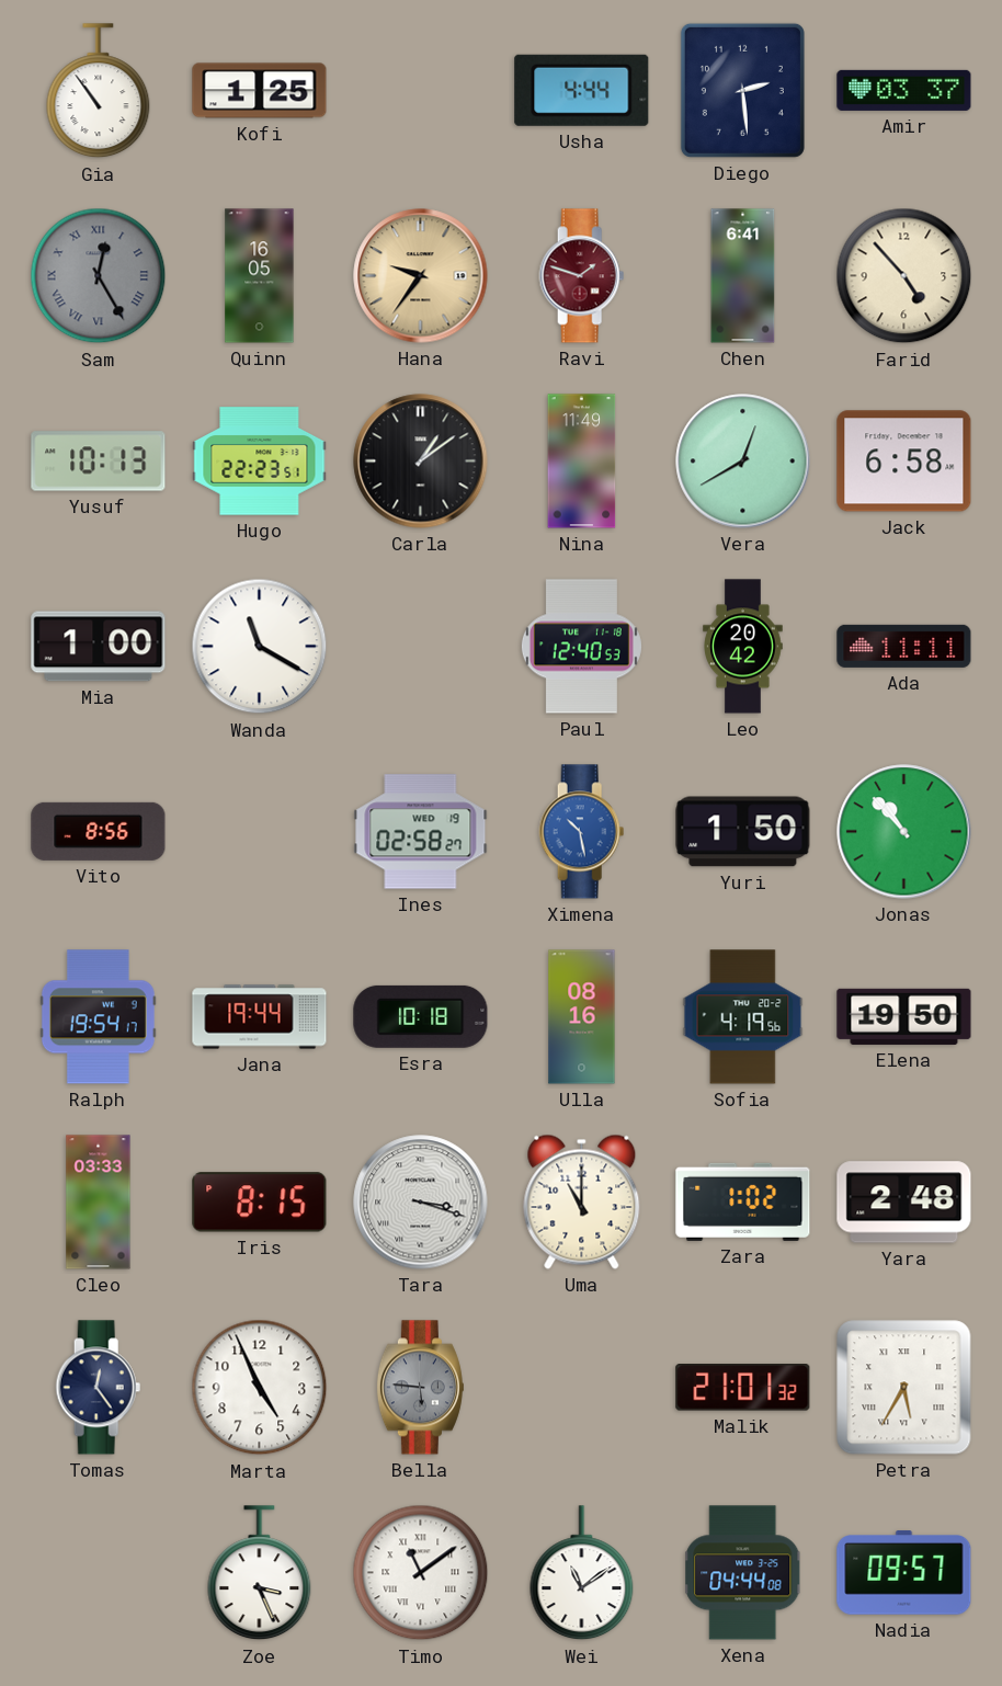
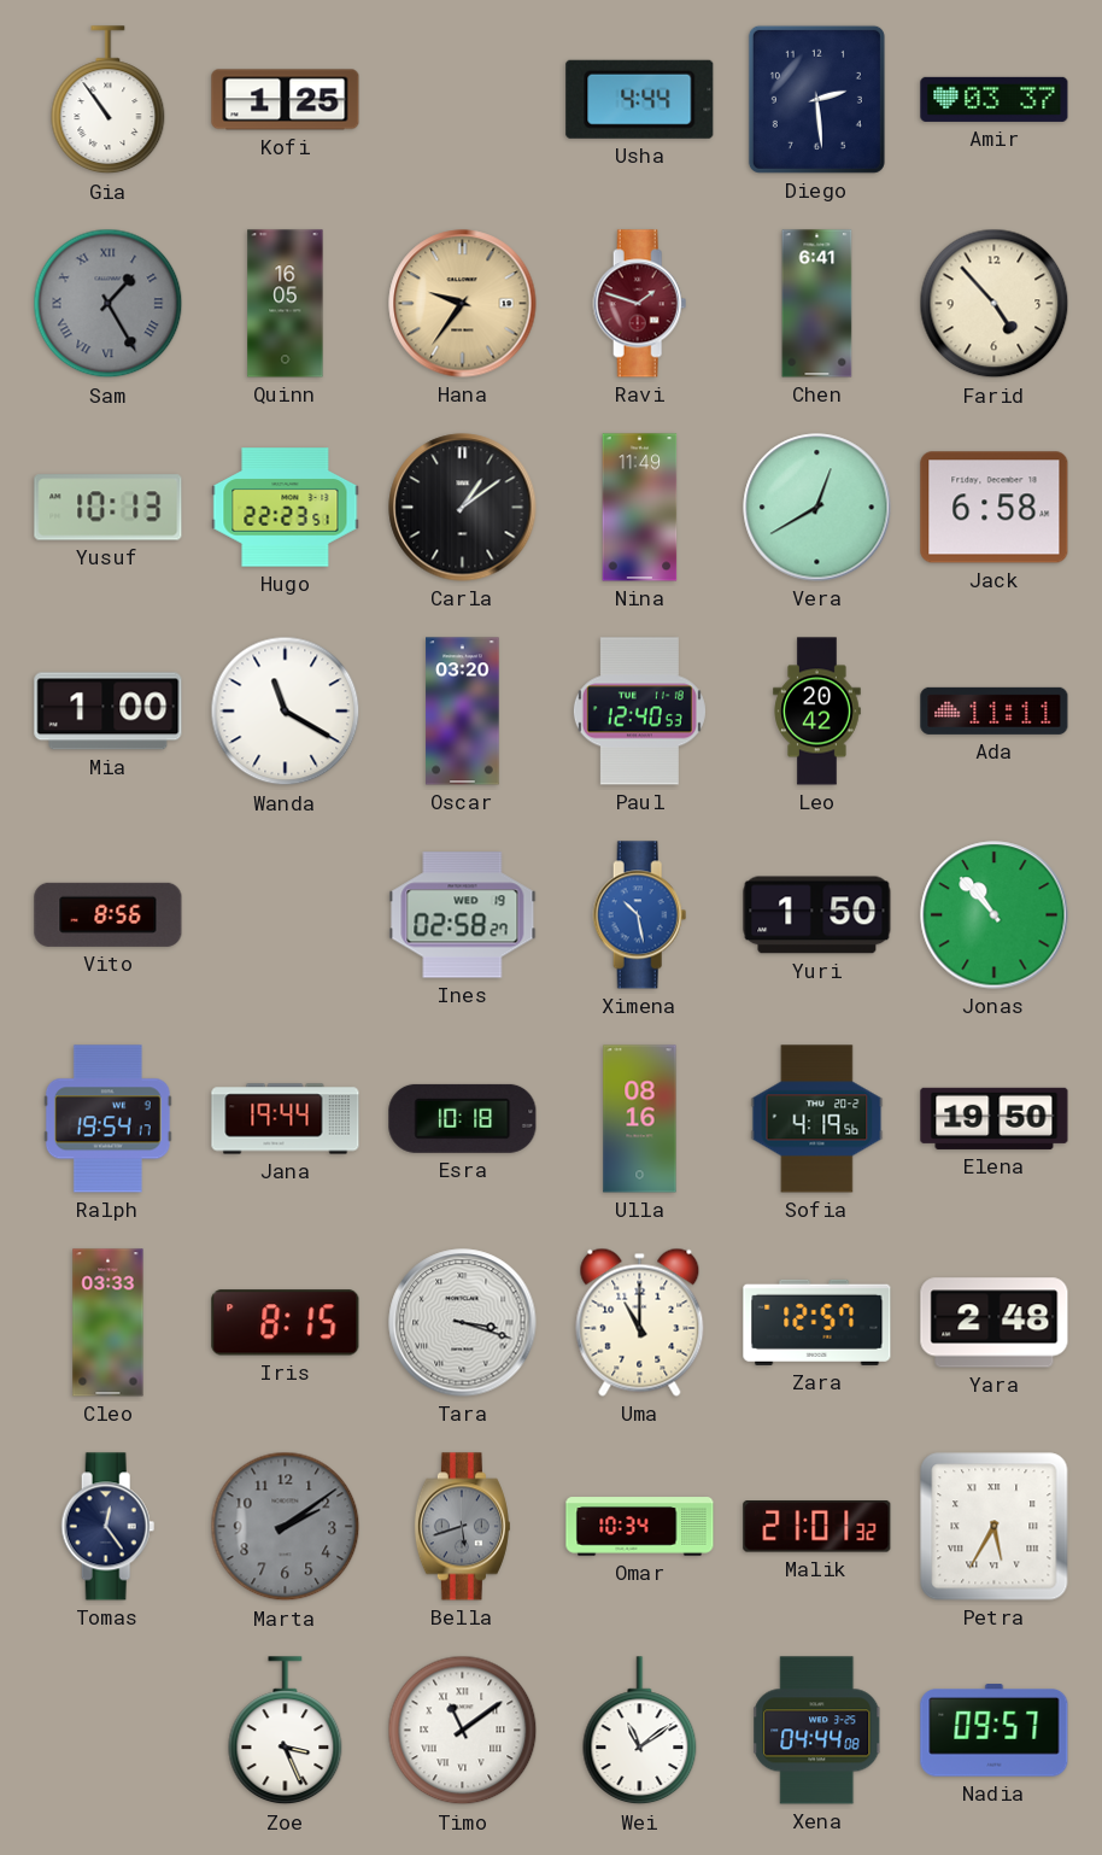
Sam: 12:25 -> 1:25 (109, 304)
Oscar: none -> 03:20 (463, 712)
Zara: 1:02 -> 12:57 (817, 1322)
Marta: 4:56 -> 2:09 (286, 1527)
Marta dial: white -> grey (286, 1527)
Bella: 5:46 -> 5:42 (462, 1527)
Omar: none -> 10:34 (640, 1527)
